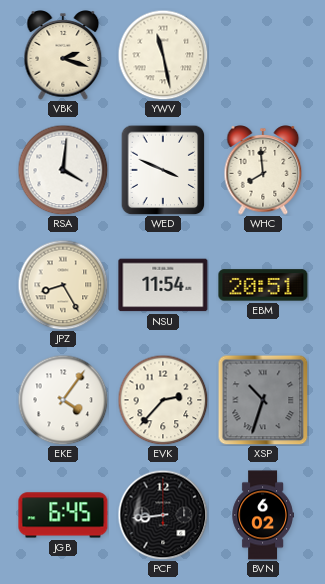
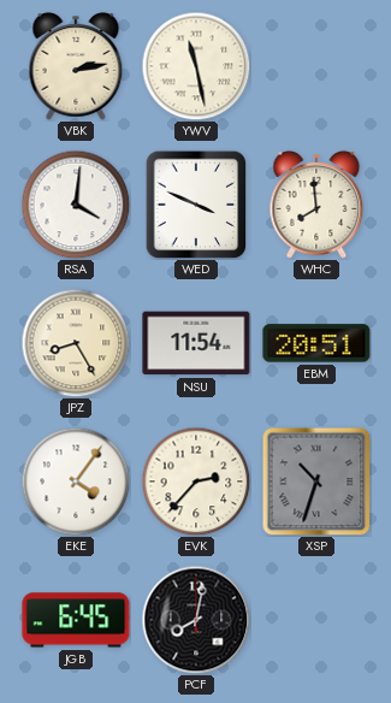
VBK: 2:18 -> 2:13 (76, 66)
PCF: 8:44 -> 8:02 (196, 620)
BVN: 6:02 -> none (263, 515)
